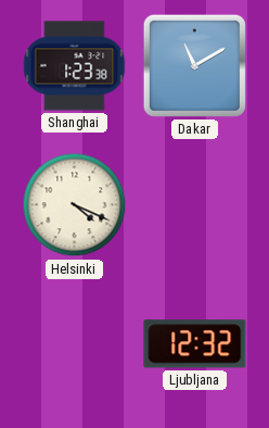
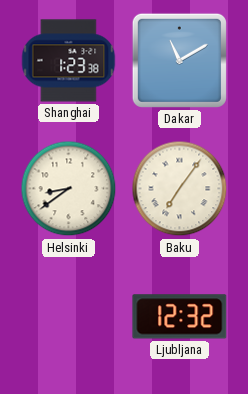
Helsinki: 4:19 -> 8:39 (69, 189)
Baku: none -> 7:06 (180, 189)
